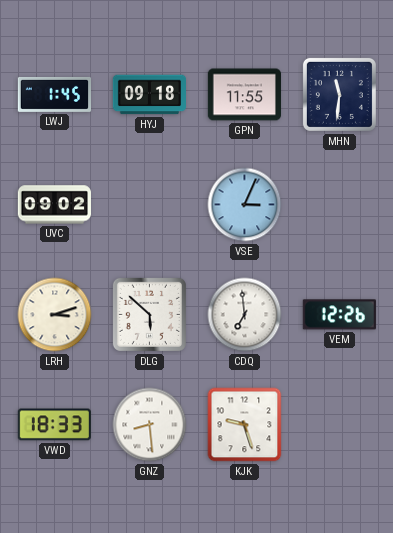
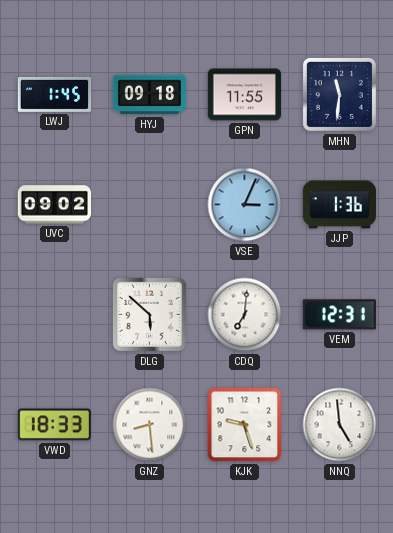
JJP: none -> 1:36 (339, 205)
LRH: 3:12 -> none (55, 315)
CDQ: 6:59 -> 7:01 (245, 315)
VEM: 12:26 -> 12:31 (339, 315)
NNQ: none -> 4:59 (340, 425)
